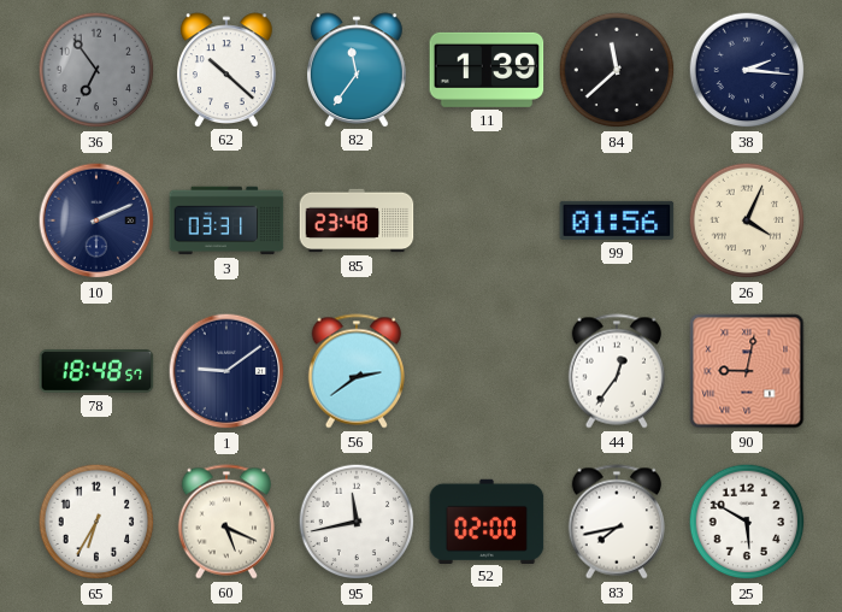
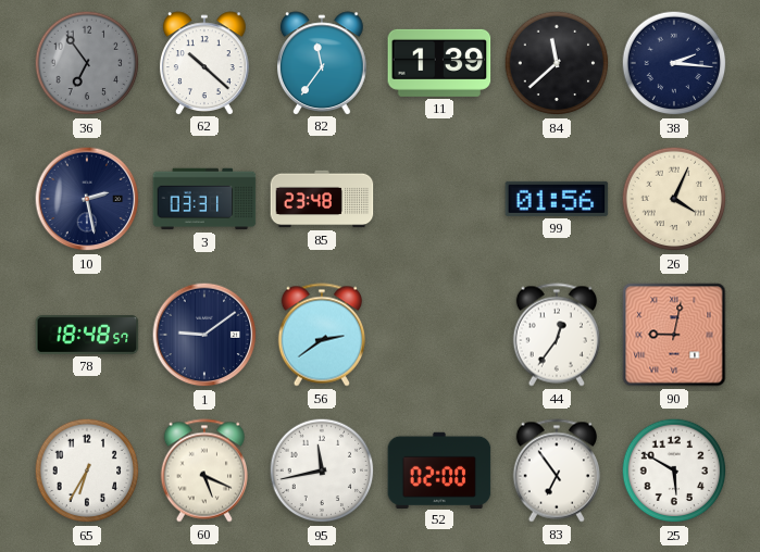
10: 2:11 -> 2:28 (87, 199)
83: 7:43 -> 6:54 (557, 471)
